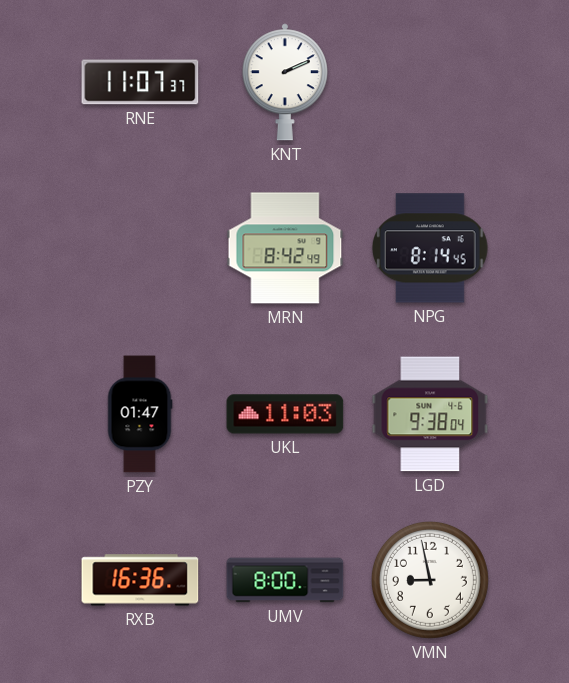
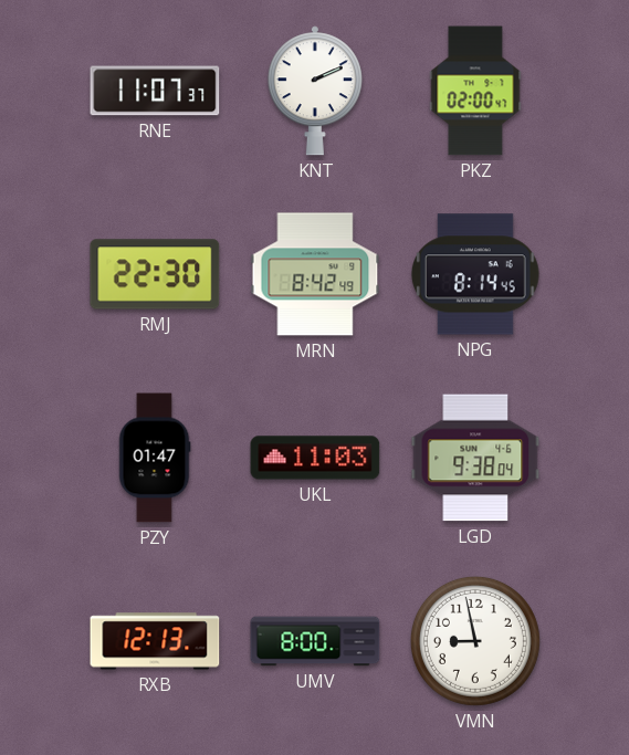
PKZ: none -> 02:00 (475, 91)
RMJ: none -> 22:30 (155, 274)
RXB: 16:36 -> 12:13 (155, 641)
